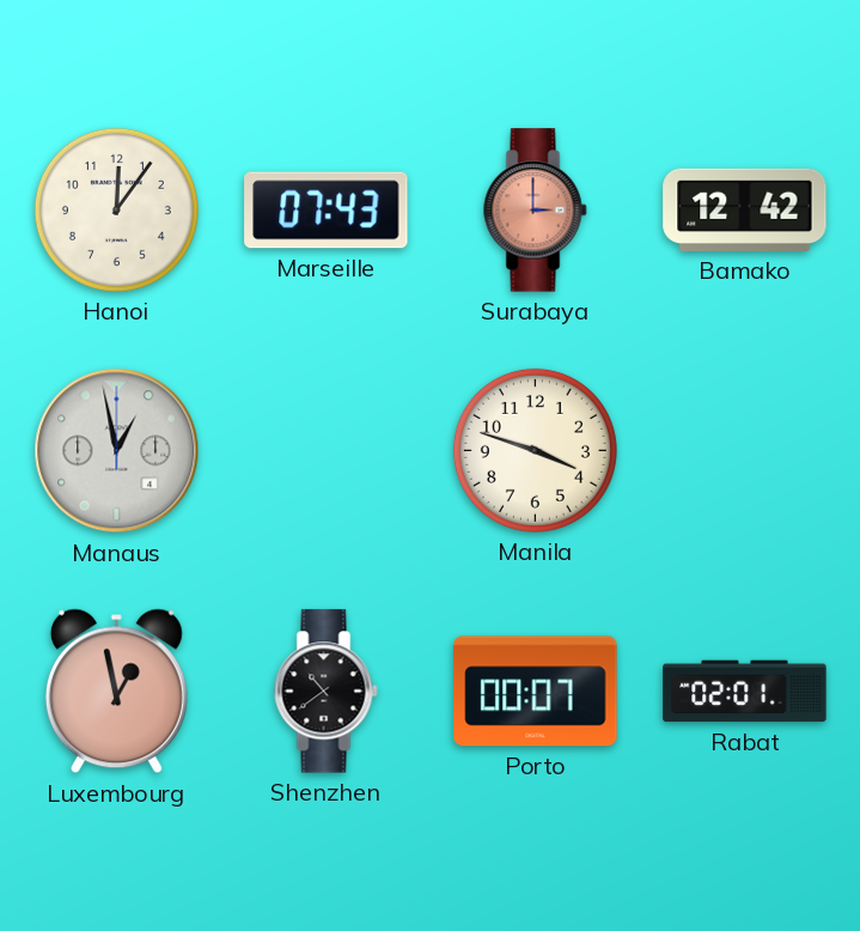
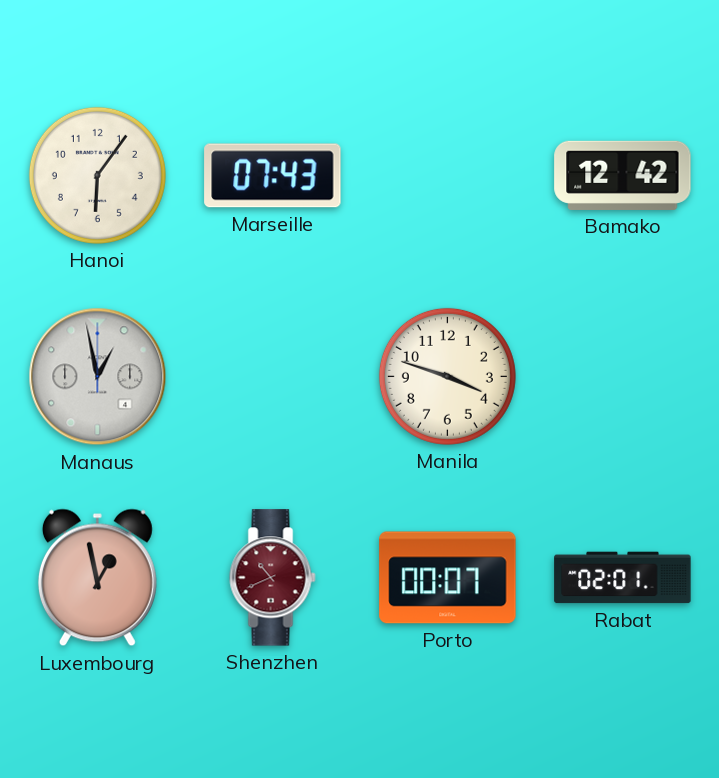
Hanoi: 12:06 -> 6:06 (97, 175)
Surabaya: 3:00 -> none (536, 211)
Shenzhen: 10:39 -> 10:41 (273, 578)
Shenzhen dial: black -> burgundy (273, 578)
